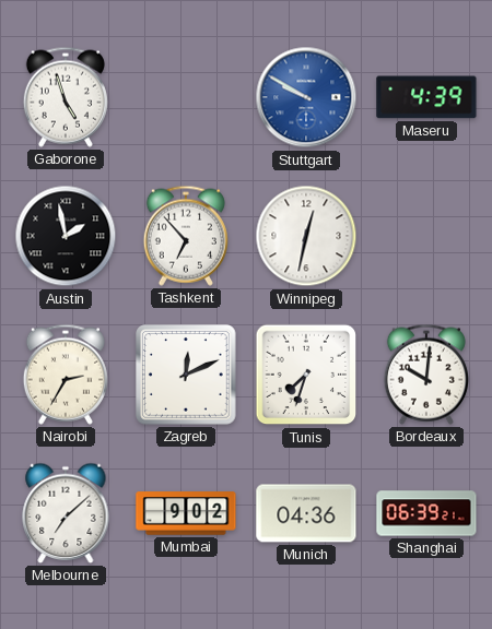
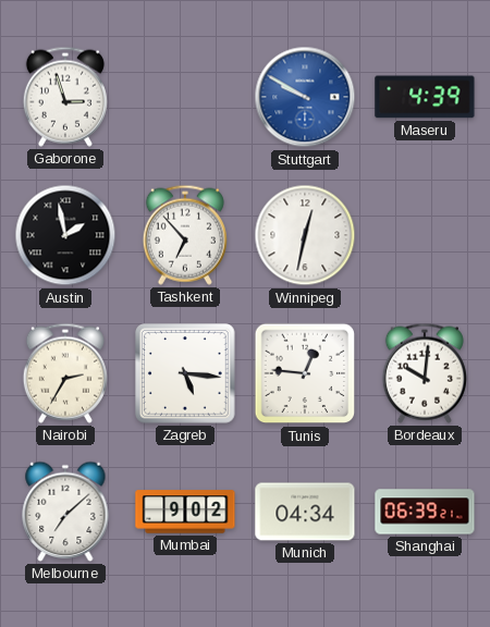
Gaborone: 4:57 -> 2:57 (65, 97)
Zagreb: 12:11 -> 5:16 (186, 374)
Tunis: 7:33 -> 12:46 (305, 373)
Munich: 04:36 -> 04:34 (305, 512)
